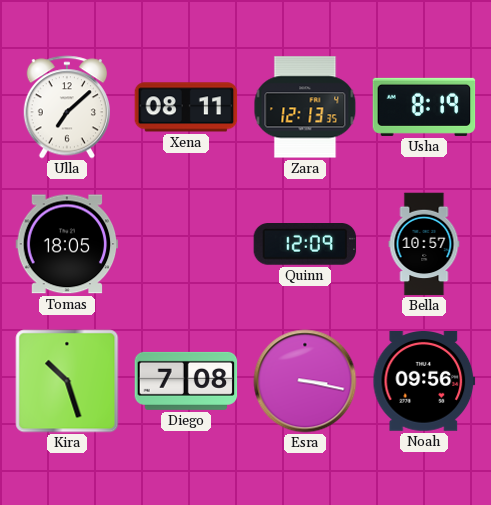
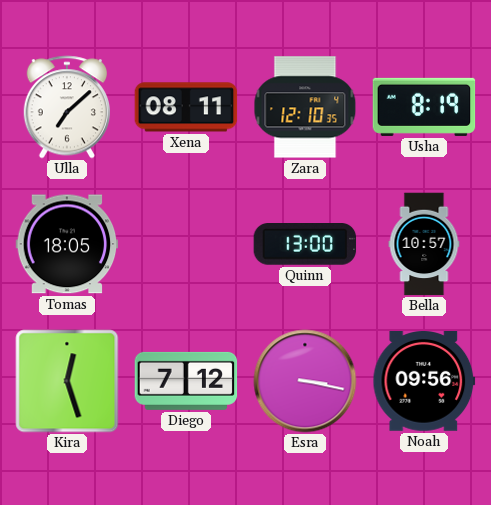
Zara: 12:13 -> 12:10 (305, 107)
Quinn: 12:09 -> 13:00 (305, 245)
Kira: 10:27 -> 12:27 (67, 381)
Diego: 7:08 -> 7:12 (186, 381)
